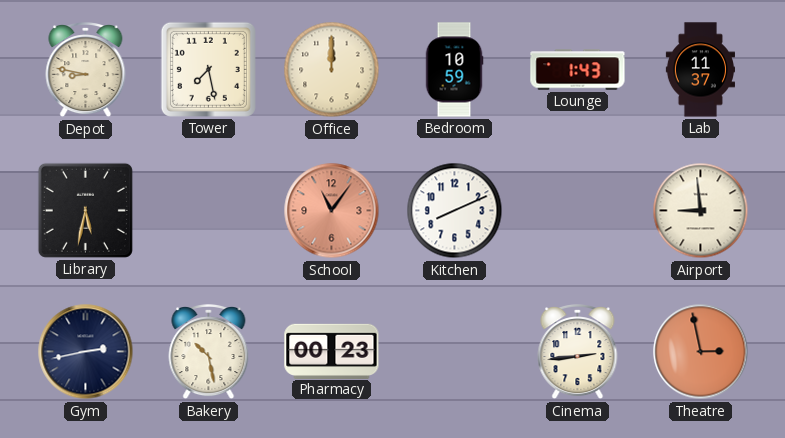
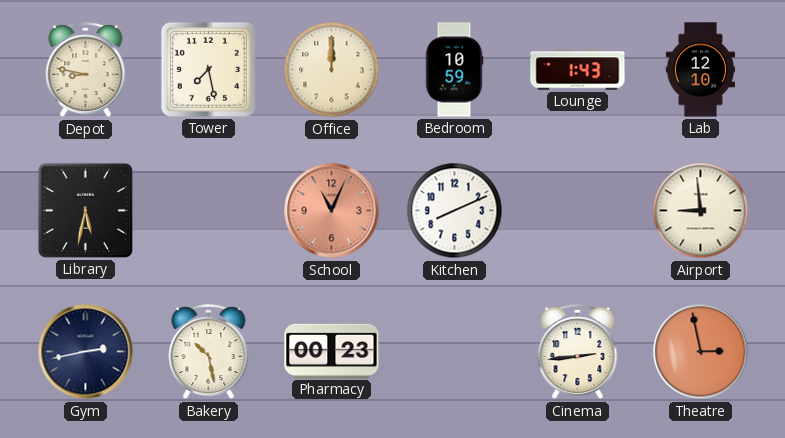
Lab: 11:37 -> 12:10 (700, 70)
School: 11:06 -> 11:04 (332, 211)
